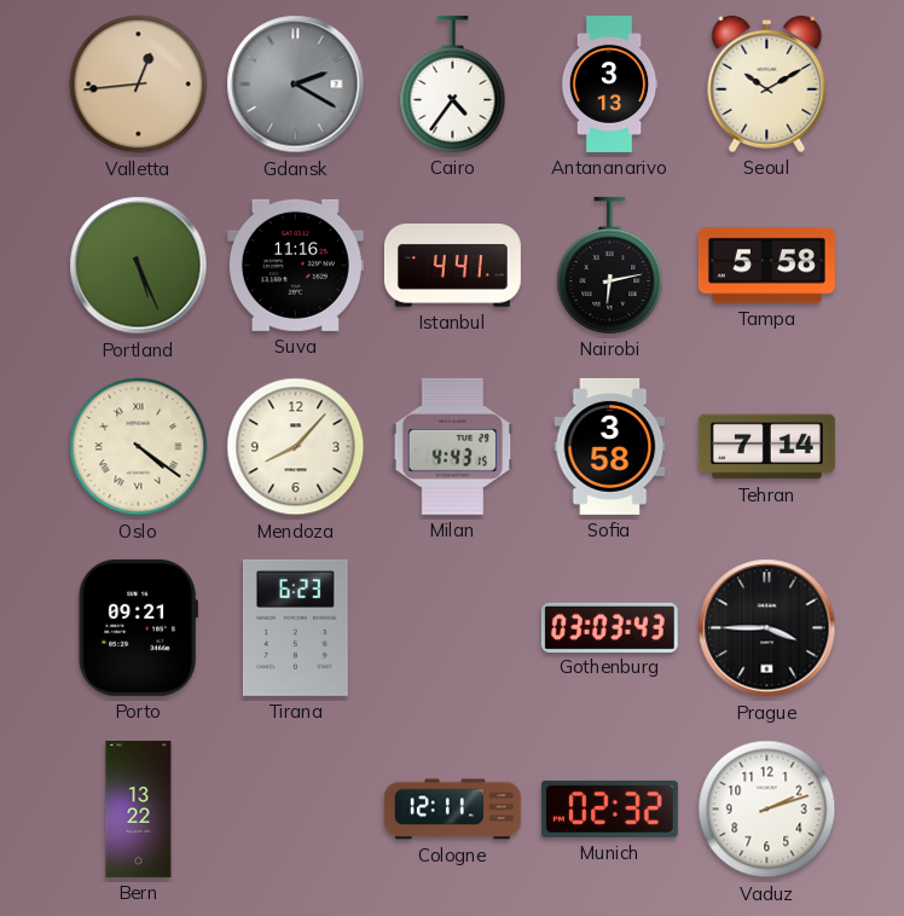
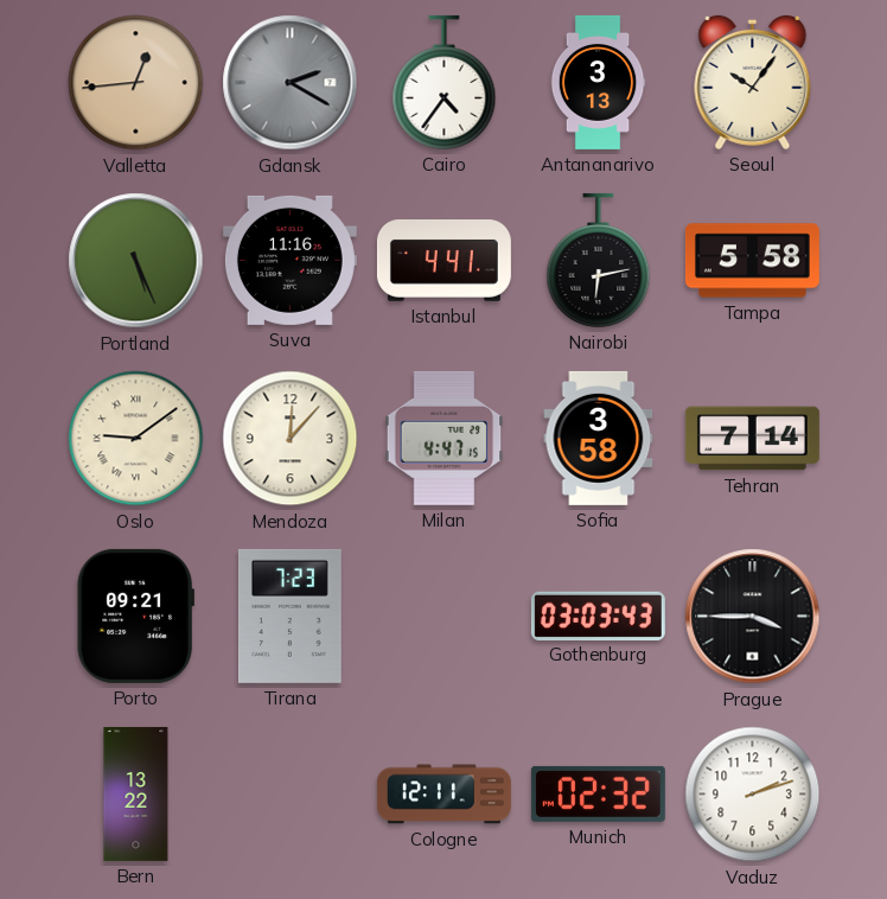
Seoul: 10:10 -> 10:06 (753, 82)
Oslo: 4:21 -> 9:09 (136, 439)
Mendoza: 8:07 -> 12:07 (291, 439)
Milan: 4:43 -> 4:47 (445, 438)
Tirana: 6:23 -> 7:23 (289, 616)
